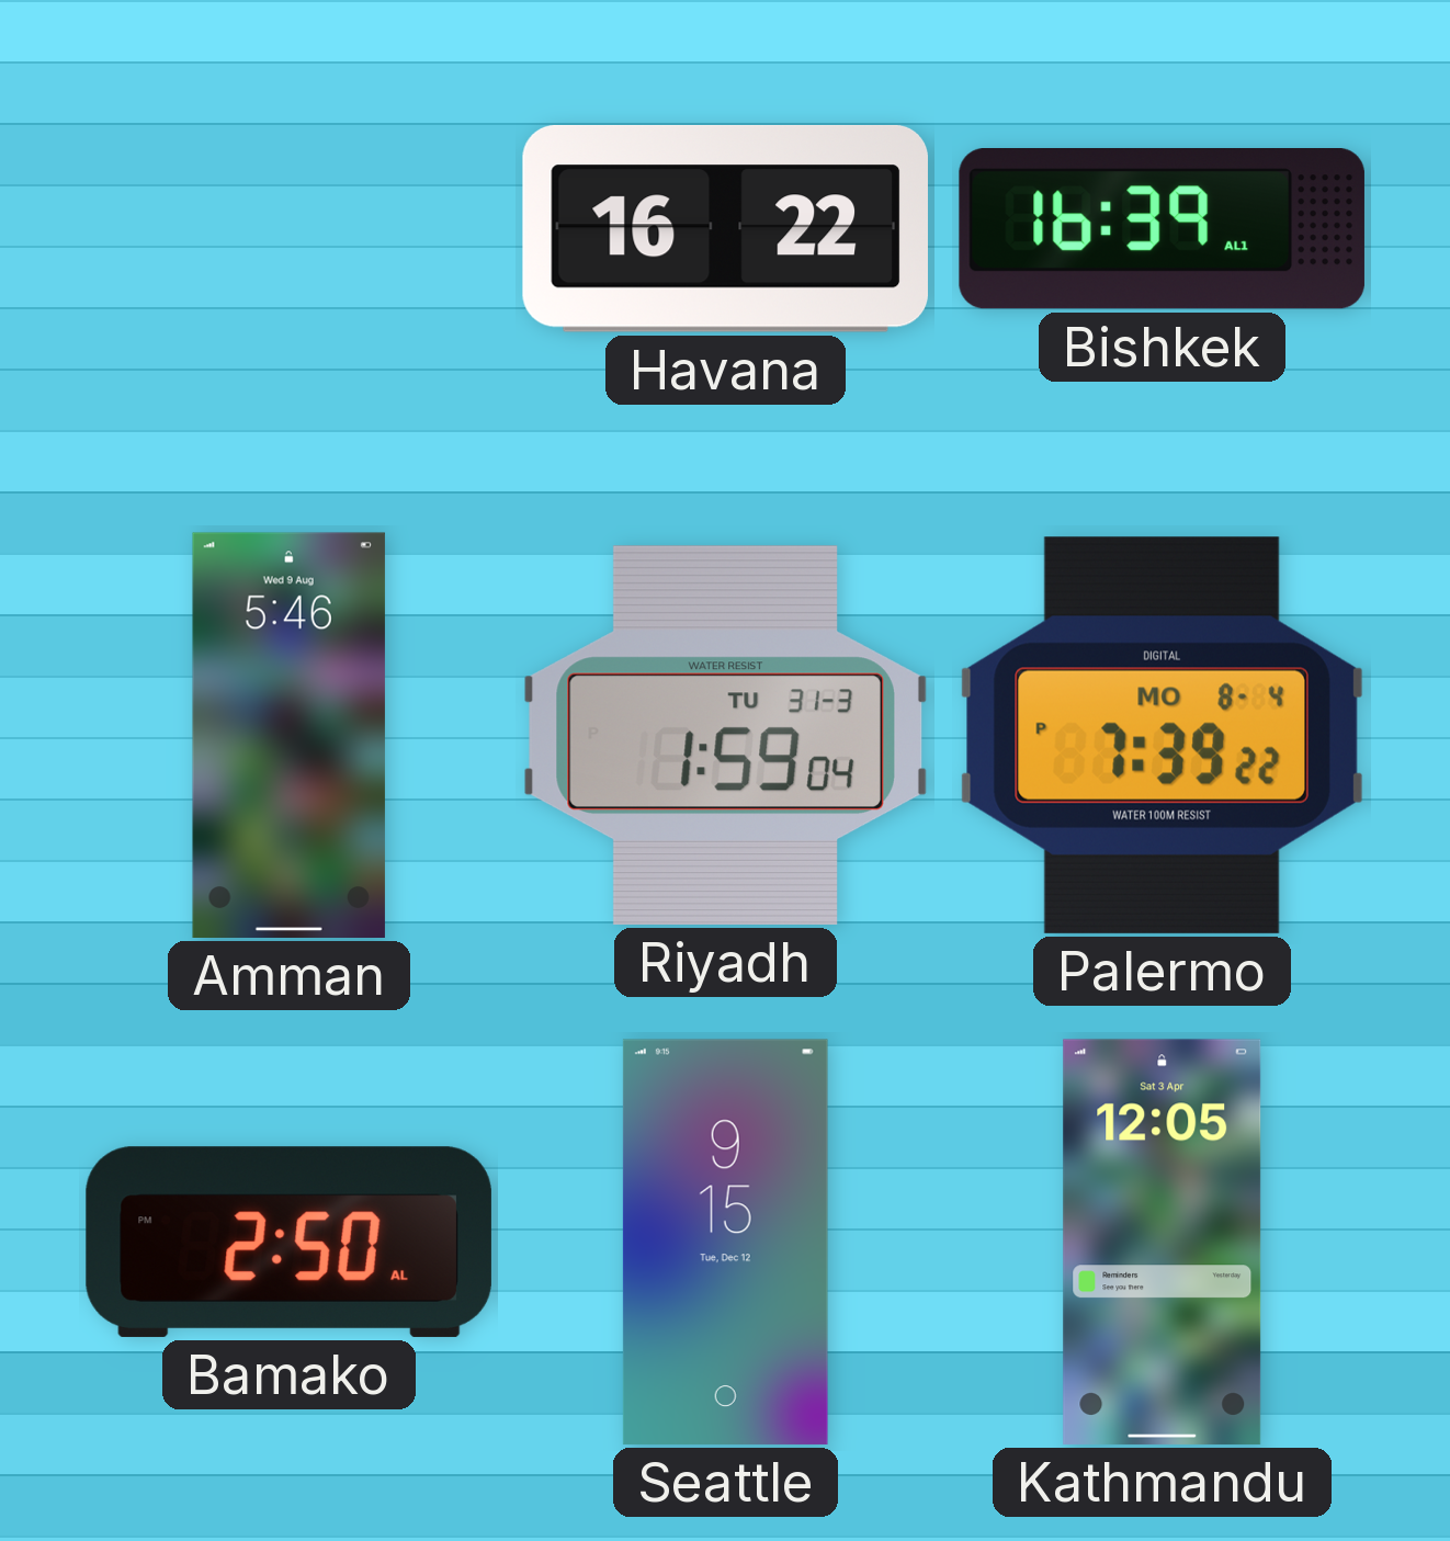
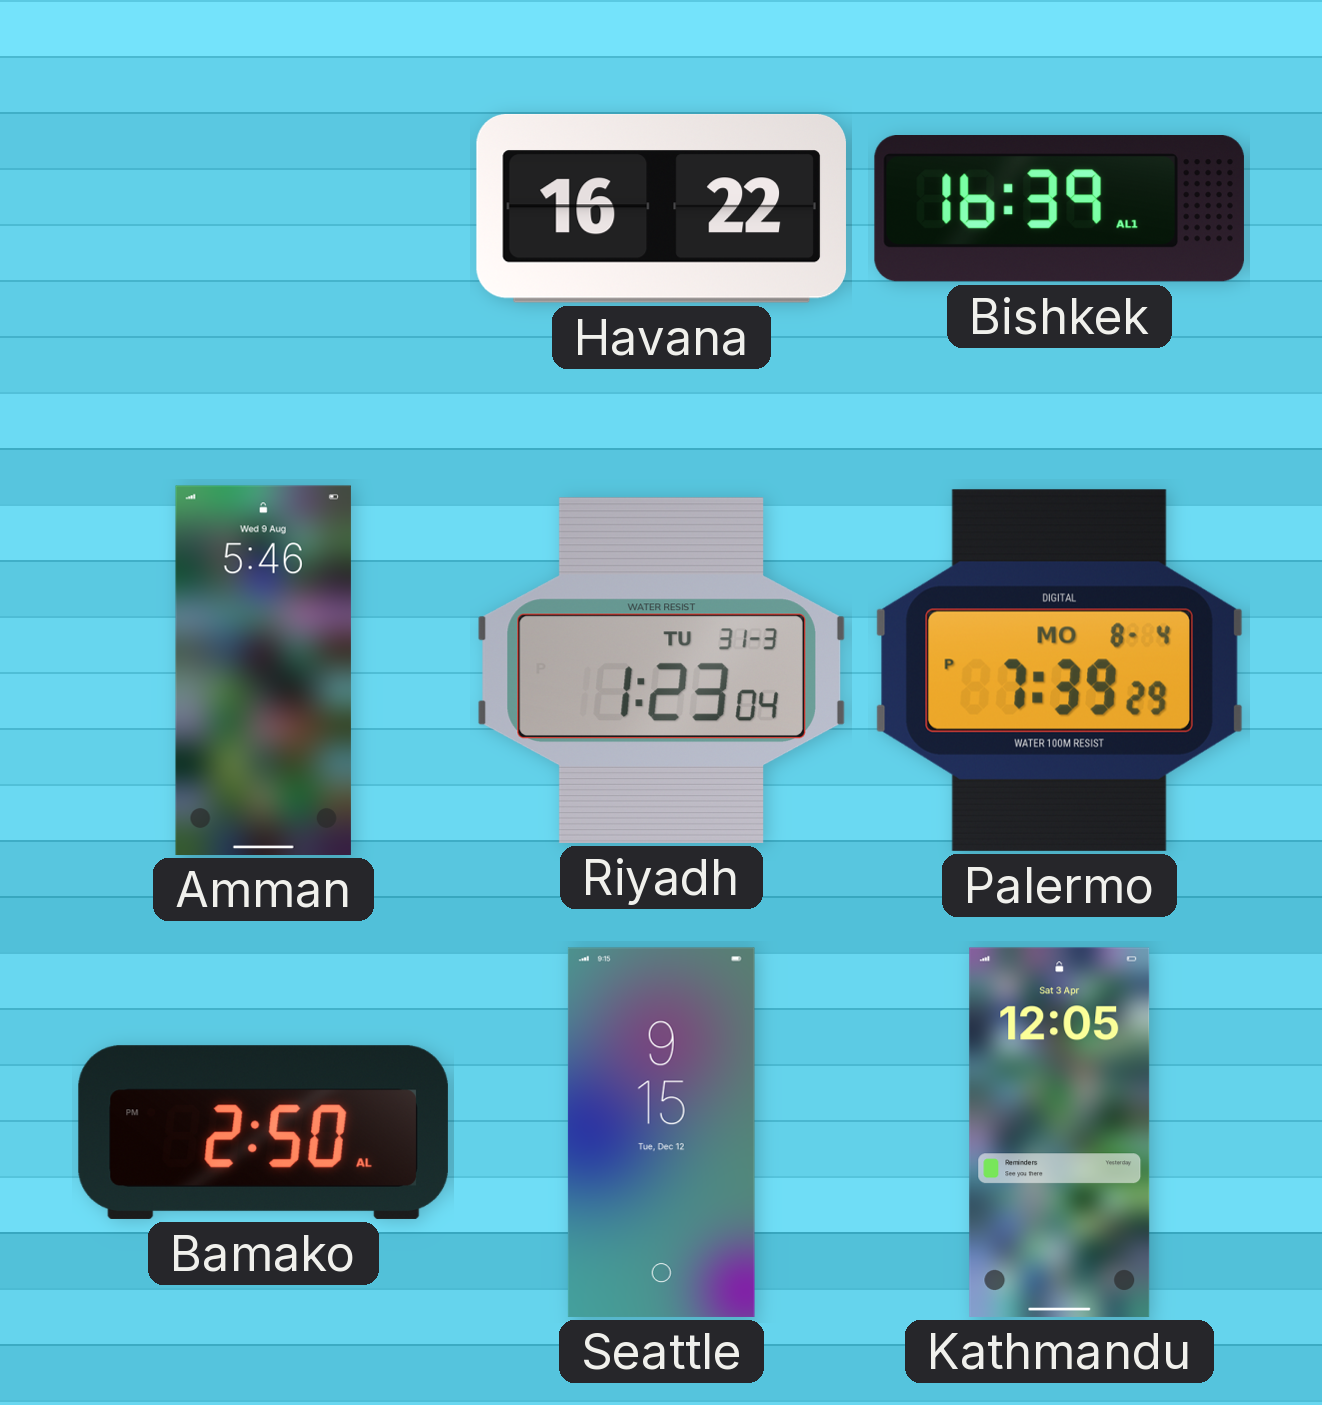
Riyadh: 1:59 -> 1:23 (661, 670)
Palermo: 7:39:22 PM -> 7:39:29 PM (1059, 670)
